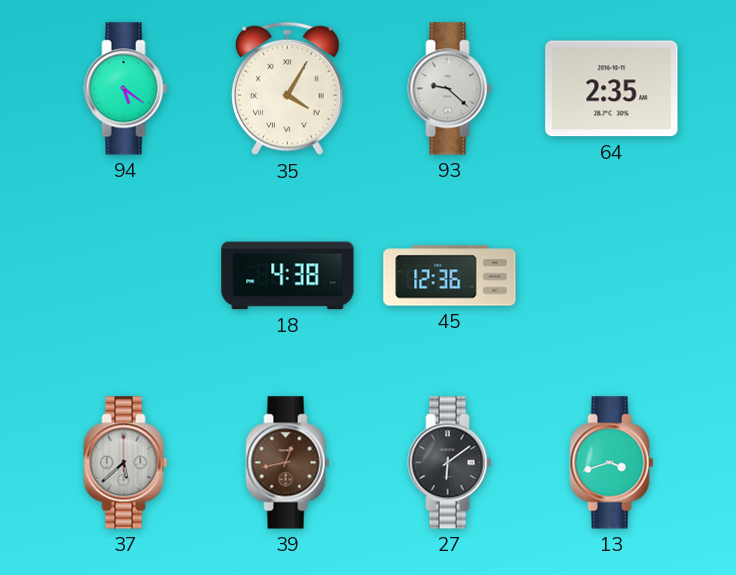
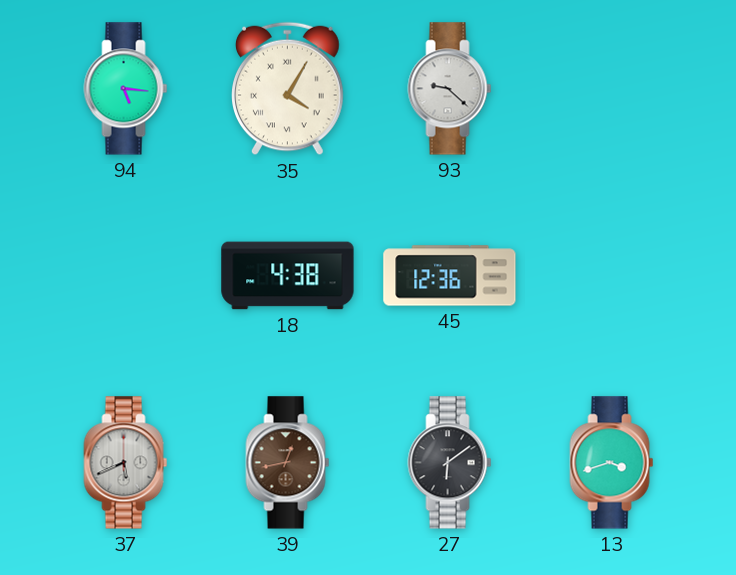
94: 5:21 -> 5:16 (126, 89)
64: 2:35 -> none (612, 89)
37: 5:38 -> 5:41 (126, 463)
